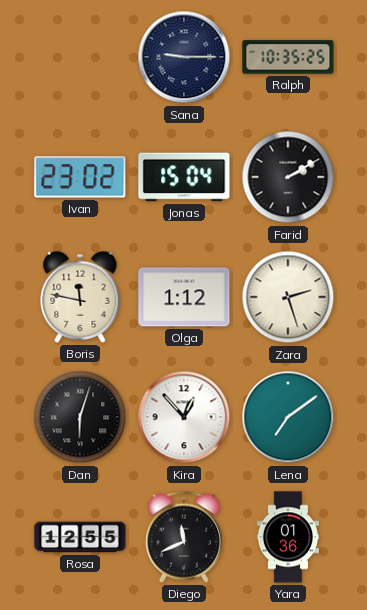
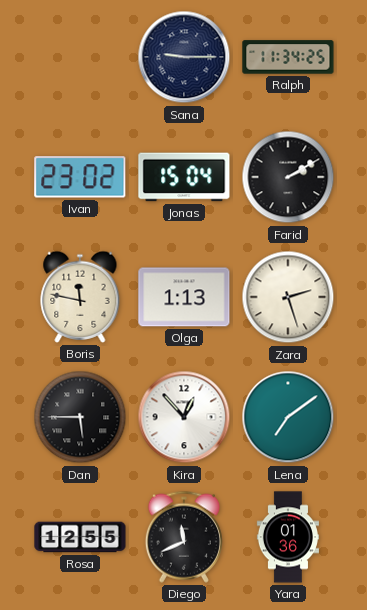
Ralph: 10:35 -> 11:34 (288, 57)
Olga: 1:12 -> 1:13 (184, 297)
Dan: 6:03 -> 5:45 (80, 417)
